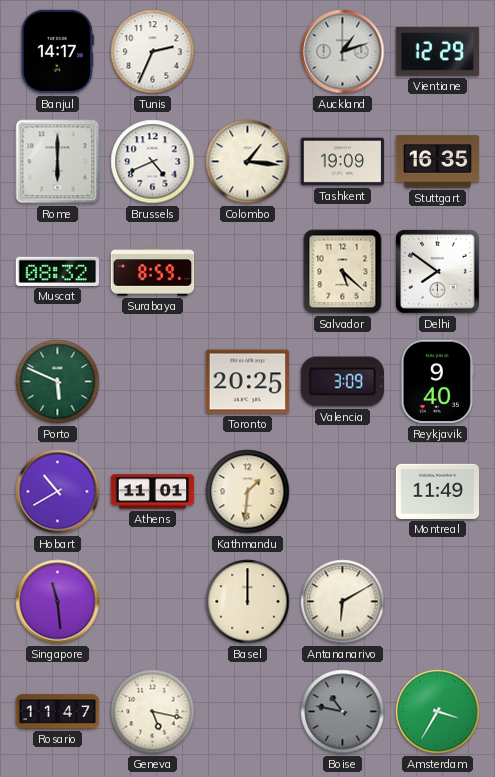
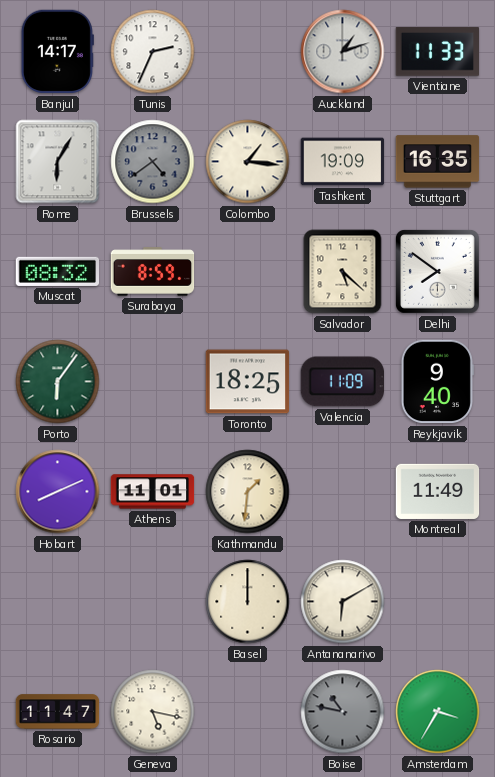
Vientiane: 12:29 -> 11:33 (438, 51)
Rome: 6:00 -> 6:05 (58, 162)
Brussels: 4:41 -> 4:39 (153, 162)
Brussels dial: white -> grey (153, 162)
Porto: 5:49 -> 6:06 (58, 382)
Toronto: 20:25 -> 18:25 (248, 382)
Valencia: 3:09 -> 11:09 (342, 382)
Hobart: 10:40 -> 8:11 (58, 492)
Singapore: 11:29 -> none (58, 602)
